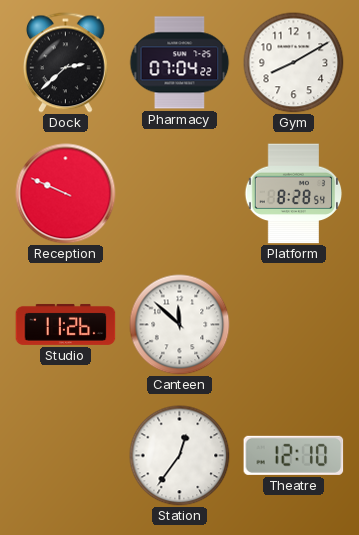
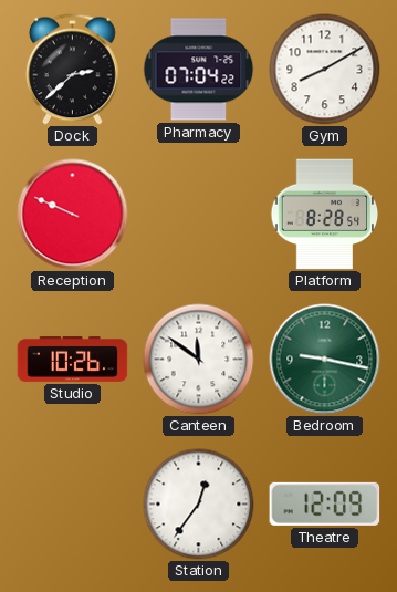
Studio: 11:26 -> 10:26 (73, 359)
Canteen: 11:52 -> 11:51 (199, 360)
Bedroom: none -> 9:17 (325, 360)
Theatre: 12:10 -> 12:09 (325, 503)
